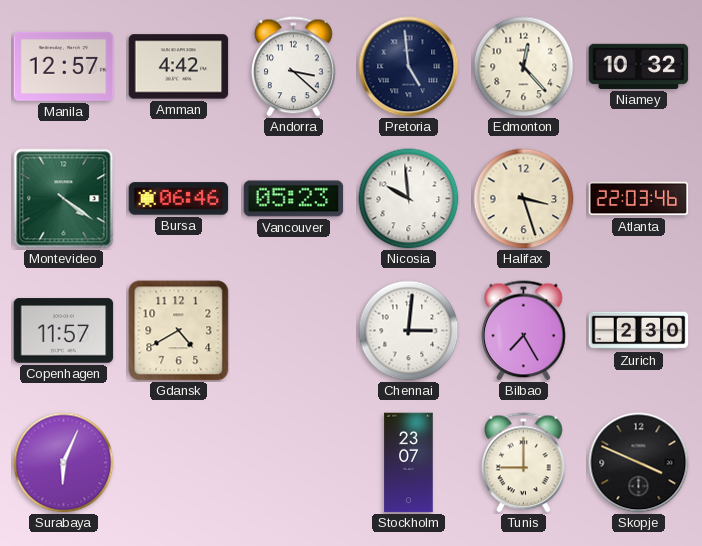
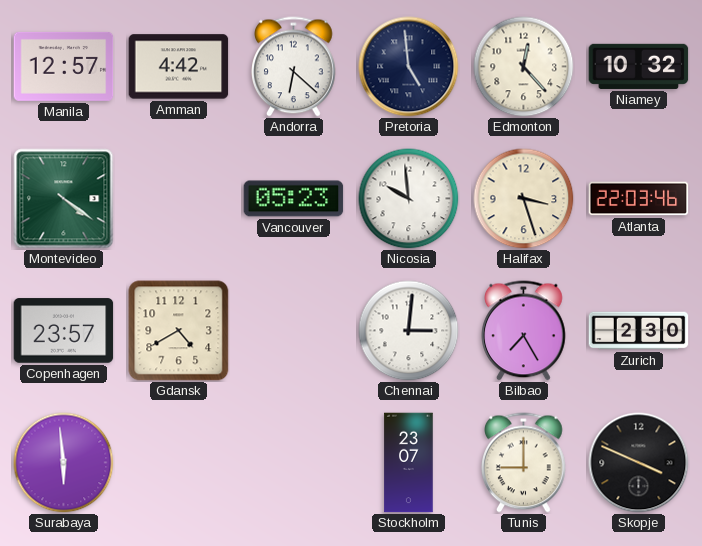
Andorra: 3:22 -> 6:22 (294, 67)
Bursa: 06:46 -> none (179, 199)
Copenhagen: 11:57 -> 23:57 (64, 331)
Surabaya: 6:04 -> 5:59 (64, 463)
